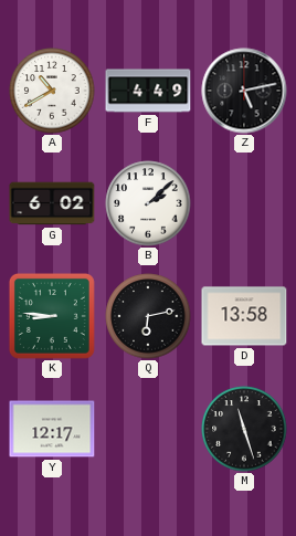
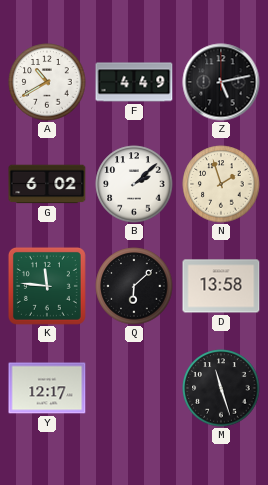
N: none -> 1:57 (221, 184)
K: 8:46 -> 11:46 (47, 286)
Q: 6:13 -> 6:08 (134, 286)
